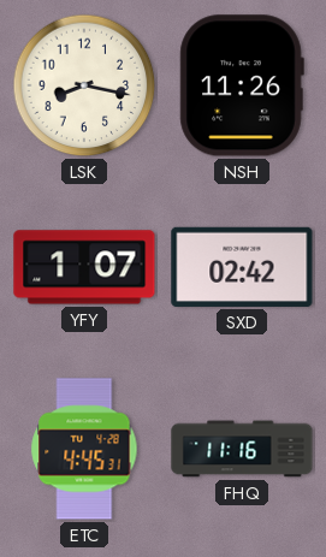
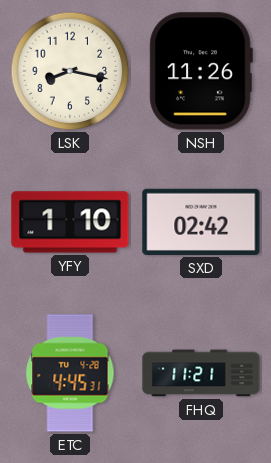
YFY: 1:07 -> 1:10 (70, 222)
FHQ: 11:16 -> 11:21 (201, 373)
